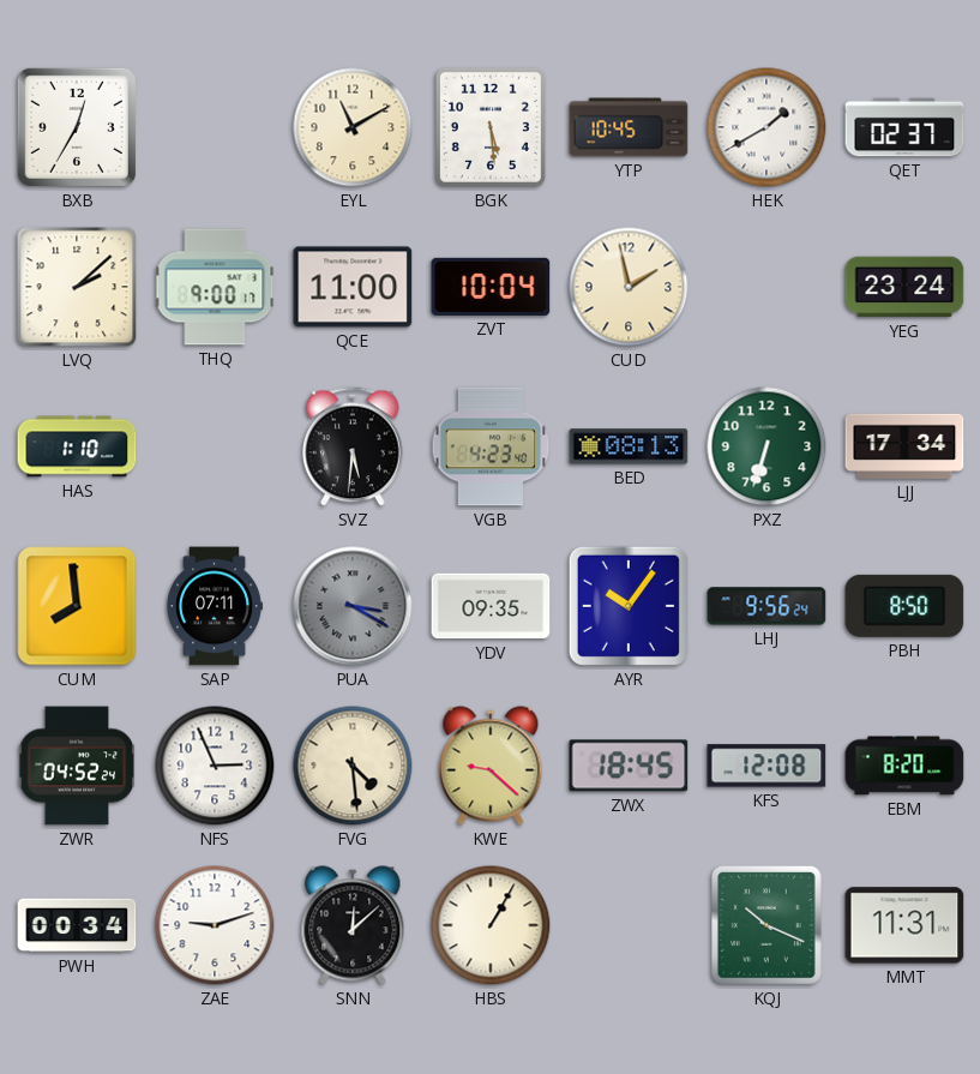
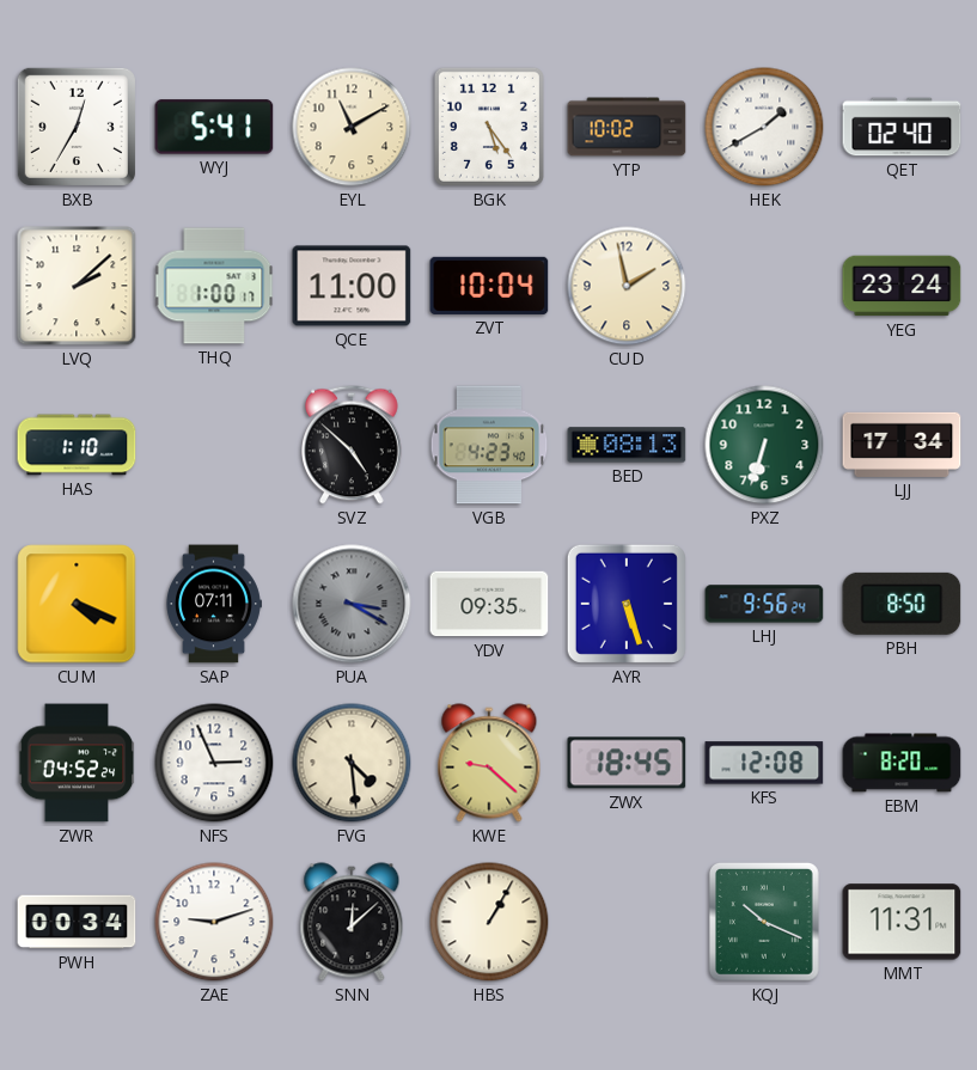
WYJ: none -> 5:41 (214, 127)
BGK: 5:29 -> 5:24 (489, 127)
YTP: 10:45 -> 10:02 (627, 127)
QET: 02:37 -> 02:40 (902, 127)
THQ: 9:00 -> 1:00 (214, 286)
SVZ: 5:31 -> 4:52 (353, 445)
CUM: 7:59 -> 4:19 (77, 604)
AYR: 10:06 -> 5:27 (627, 604)
